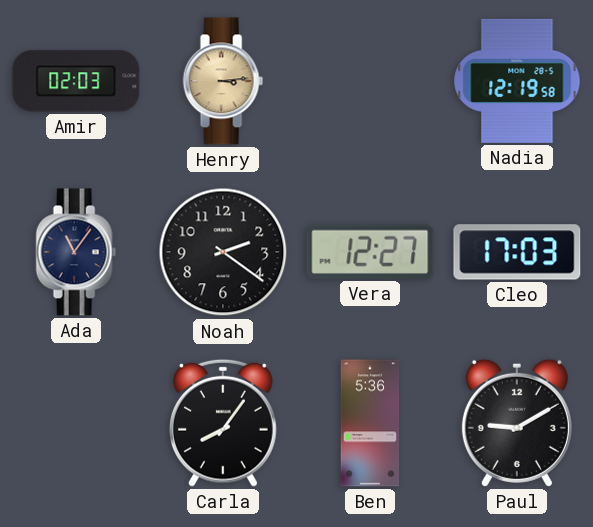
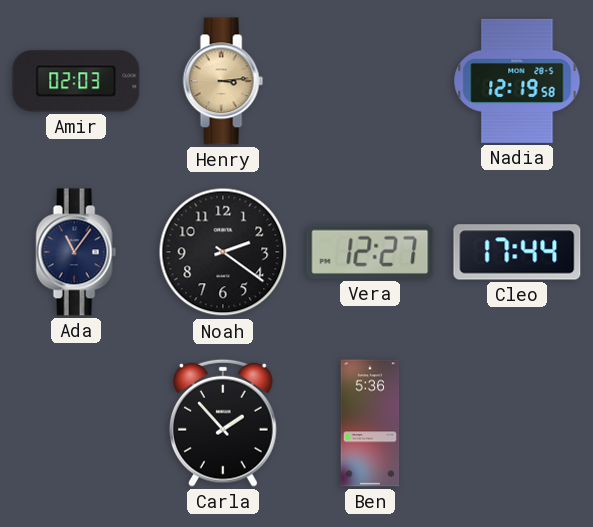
Cleo: 17:03 -> 17:44 (517, 252)
Carla: 8:06 -> 1:53 (224, 423)
Paul: 9:10 -> none (517, 423)
